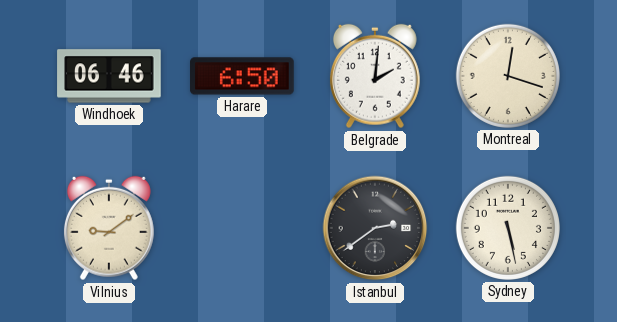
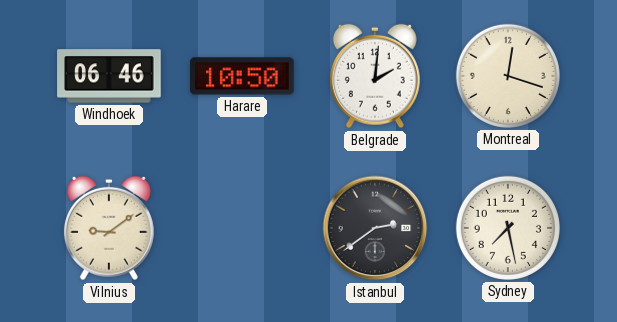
Harare: 6:50 -> 10:50 (242, 76)
Sydney: 5:28 -> 7:28 (508, 228)
